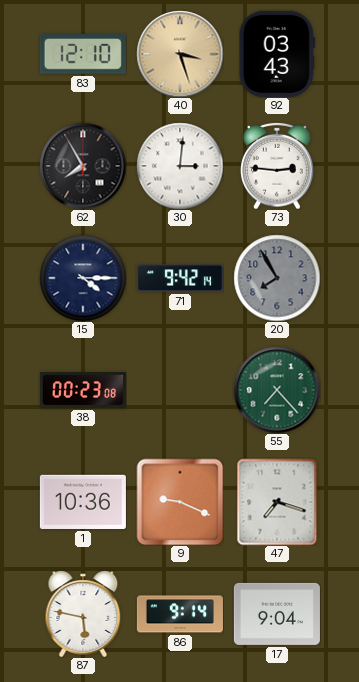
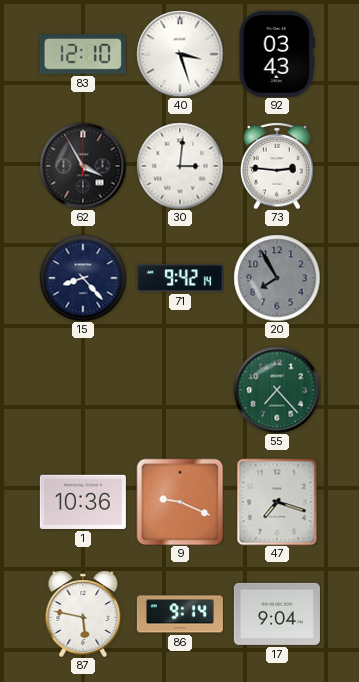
40 dial: champagne -> white (180, 54)
62: 7:55 -> 3:55 (83, 166)
15: 4:15 -> 8:23 (83, 278)
38: 00:23 -> none (83, 390)
